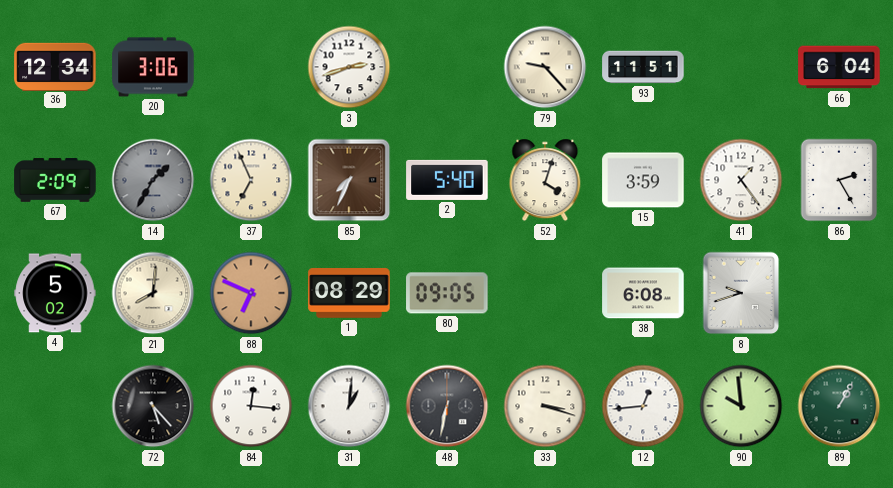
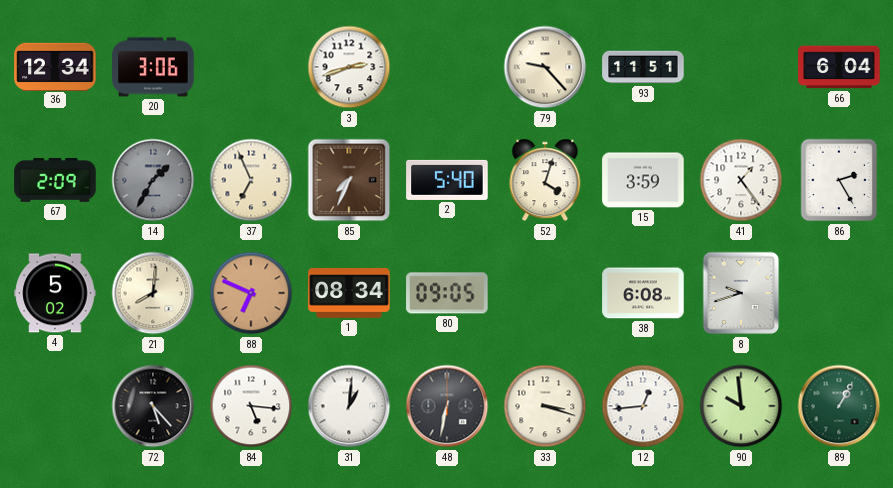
1: 08:29 -> 08:34 (349, 293)
84: 12:16 -> 5:16 (251, 406)
